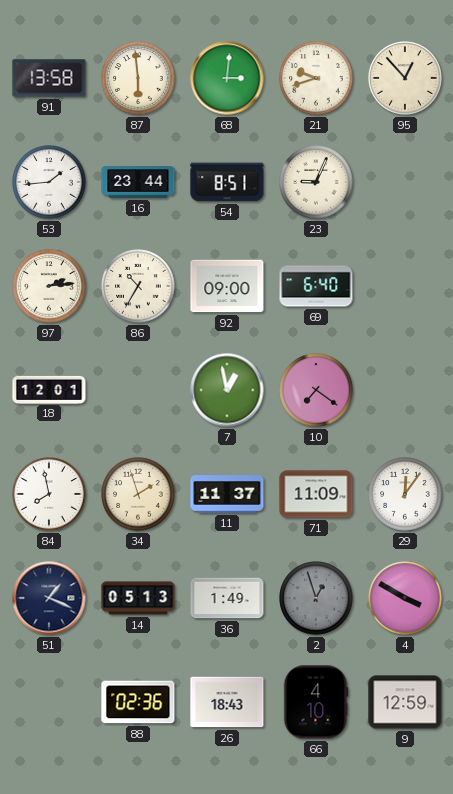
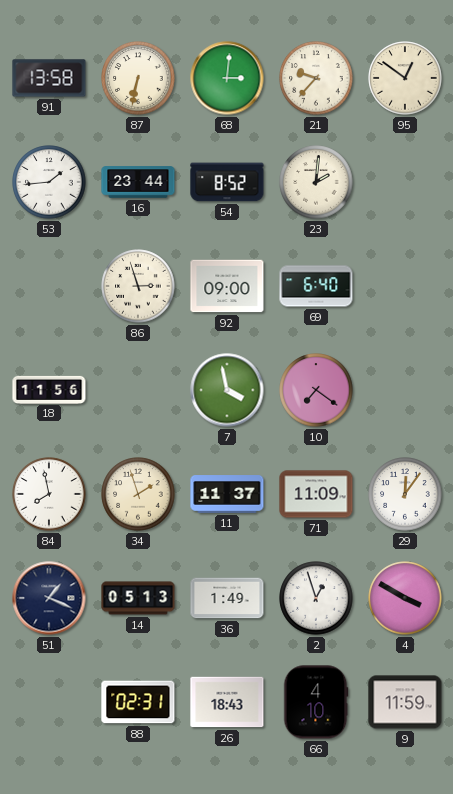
87: 5:59 -> 6:32 (138, 78)
21: 9:42 -> 9:37 (316, 78)
95: 12:53 -> 12:51 (405, 78)
54: 8:51 -> 8:52 (227, 182)
23: 9:04 -> 2:01 (316, 182)
97: 2:14 -> none (49, 286)
86: 10:35 -> 2:57 (138, 286)
18: 12:01 -> 11:56 (49, 389)
7: 12:58 -> 3:58 (227, 390)
2 dial: grey -> white (316, 598)
88: 02:36 -> 02:31 (138, 702)
9: 12:59 -> 11:59 (405, 702)
